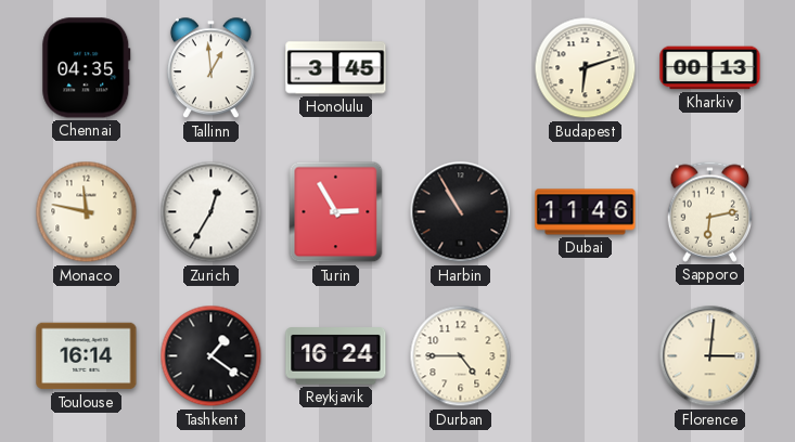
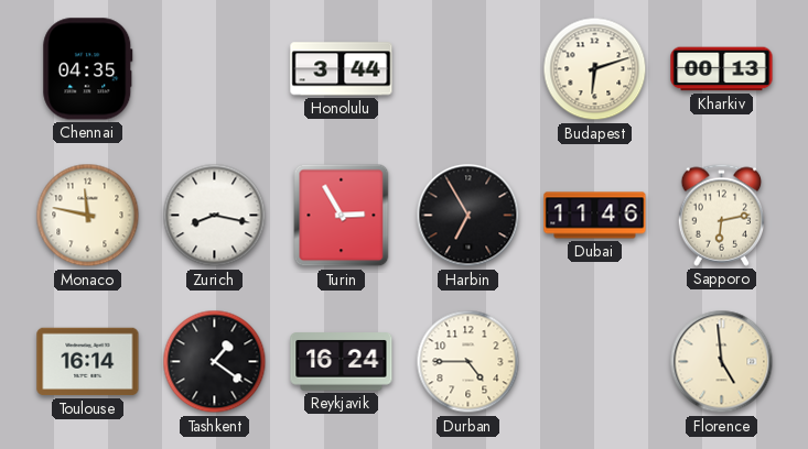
Tallinn: 12:59 -> none (210, 68)
Honolulu: 3:45 -> 3:44 (342, 69)
Zurich: 12:35 -> 8:17 (215, 216)
Harbin: 10:55 -> 6:55 (468, 216)
Florence: 3:01 -> 4:59 (722, 362)
